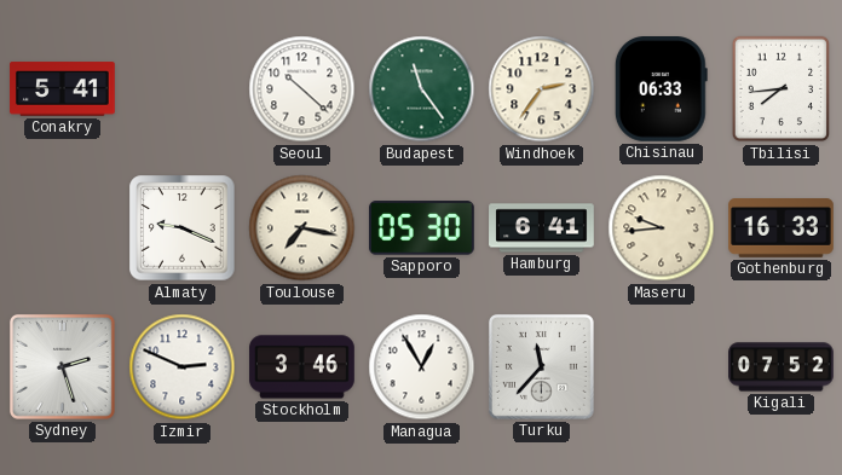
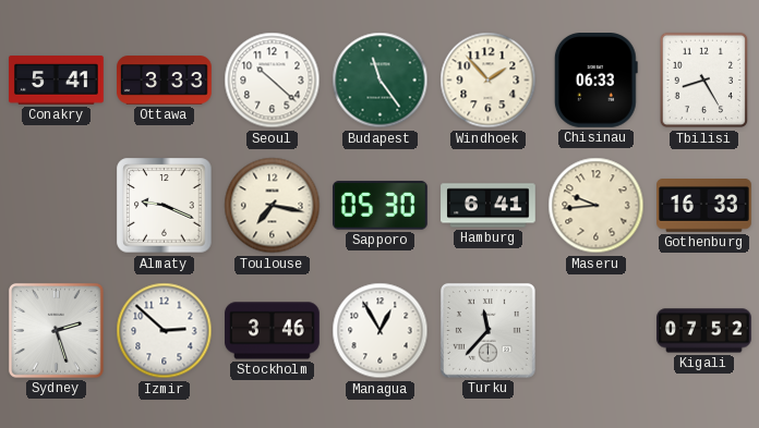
Ottawa: none -> 3:33 (165, 81)
Windhoek: 2:36 -> 1:53 (489, 81)
Tbilisi: 7:44 -> 8:25 (704, 81)
Izmir: 2:49 -> 2:52 (165, 331)
